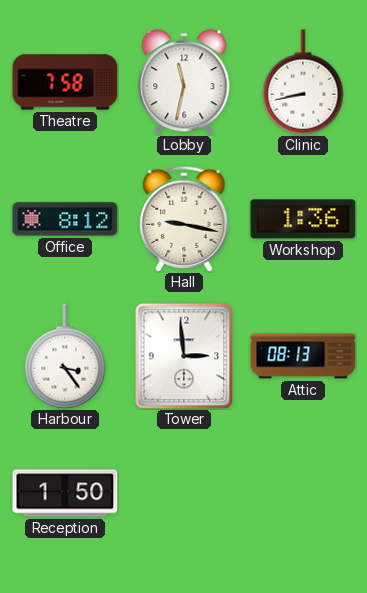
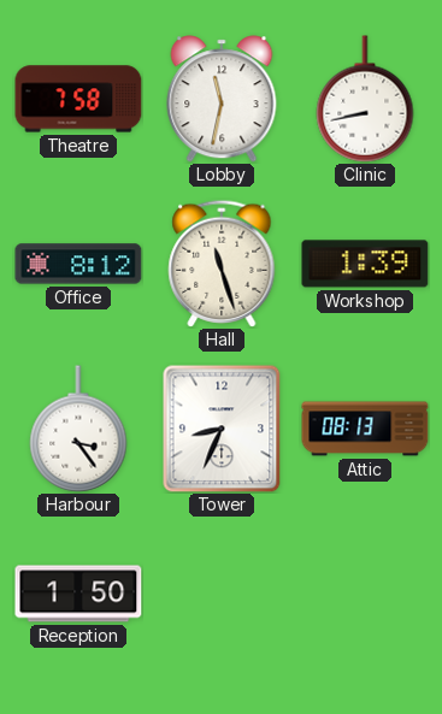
Hall: 9:17 -> 11:27 (222, 264)
Workshop: 1:36 -> 1:39 (365, 264)
Tower: 2:59 -> 8:34 (222, 429)
